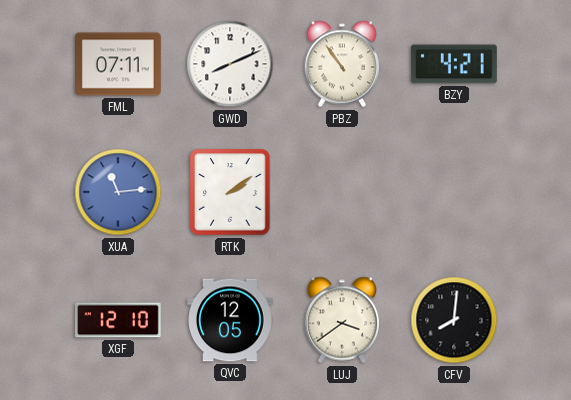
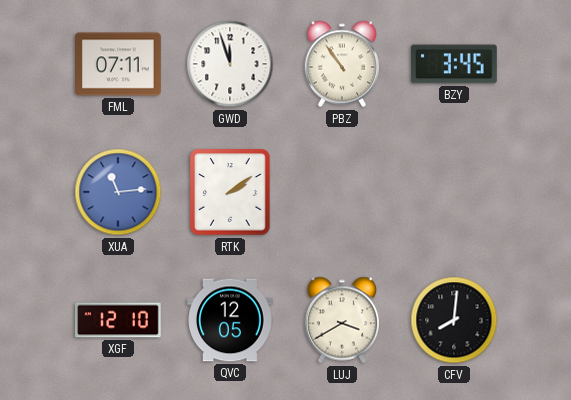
GWD: 8:11 -> 11:57 (230, 64)
BZY: 4:21 -> 3:45 (454, 64)
LUJ: 3:39 -> 3:40 (341, 320)
